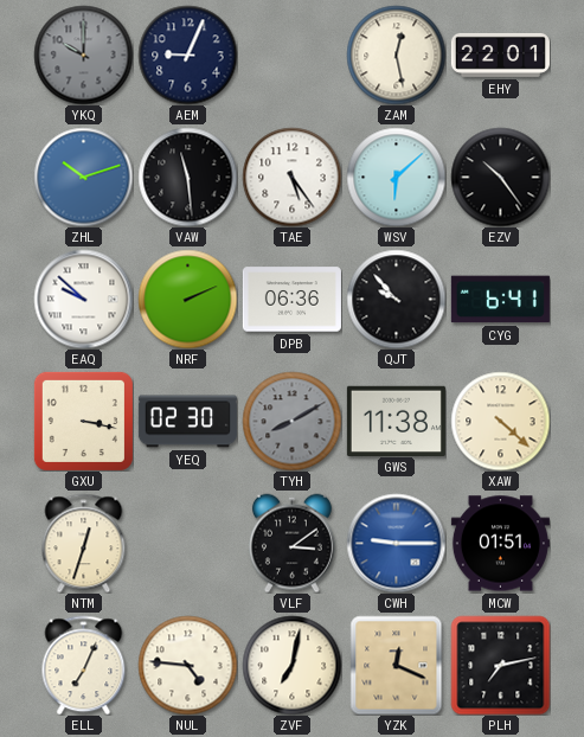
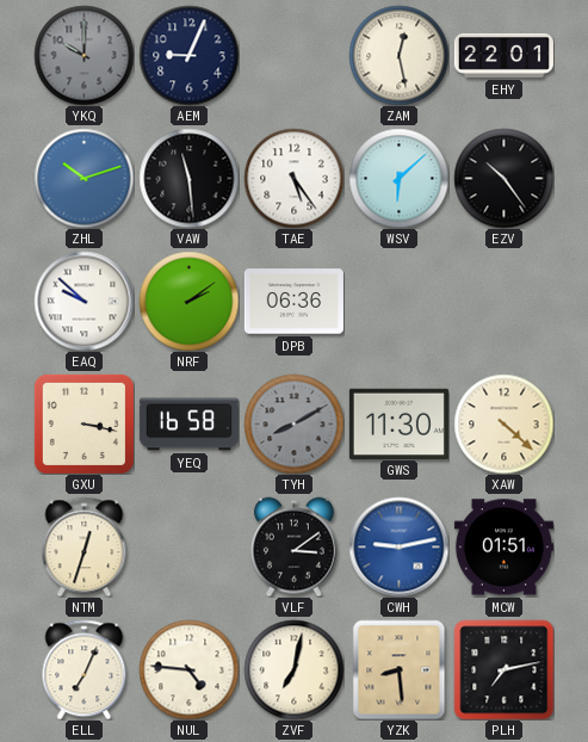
NRF: 2:11 -> 2:09 (188, 301)
QJT: 9:53 -> none (396, 299)
CYG: 6:41 -> none (500, 300)
YEQ: 02:30 -> 16:58 (188, 425)
GWS: 11:38 -> 11:30 (398, 423)
CWH: 9:15 -> 9:13 (398, 546)
YZK: 12:19 -> 8:29 (400, 669)
